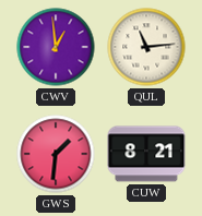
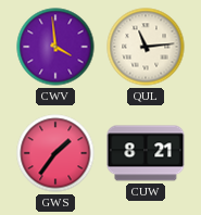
CWV: 12:59 -> 3:59 (55, 47)
GWS: 1:31 -> 1:36 (55, 153)
